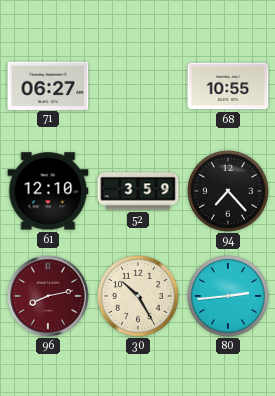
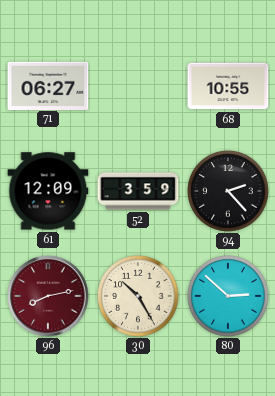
61: 12:10 -> 12:09 (48, 191)
94: 7:23 -> 2:23 (228, 191)
80: 2:44 -> 2:52 (228, 296)
